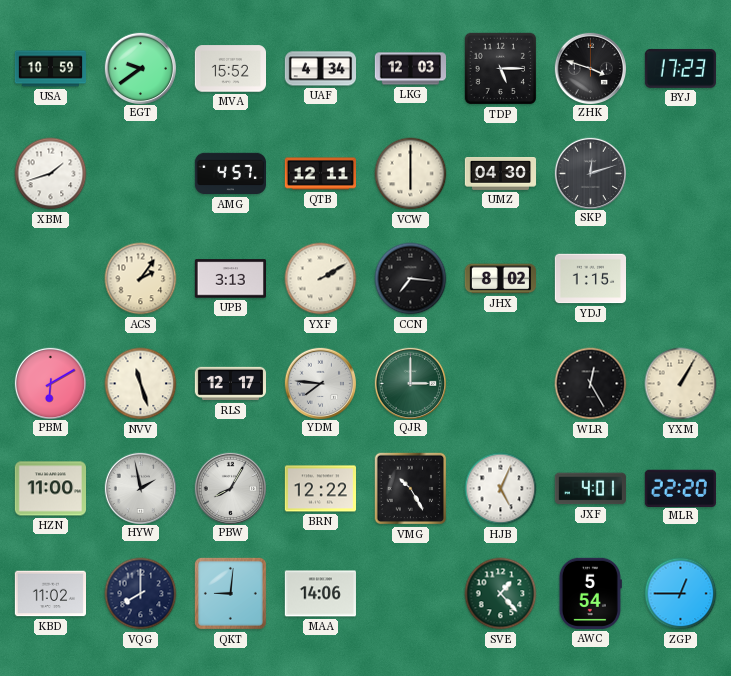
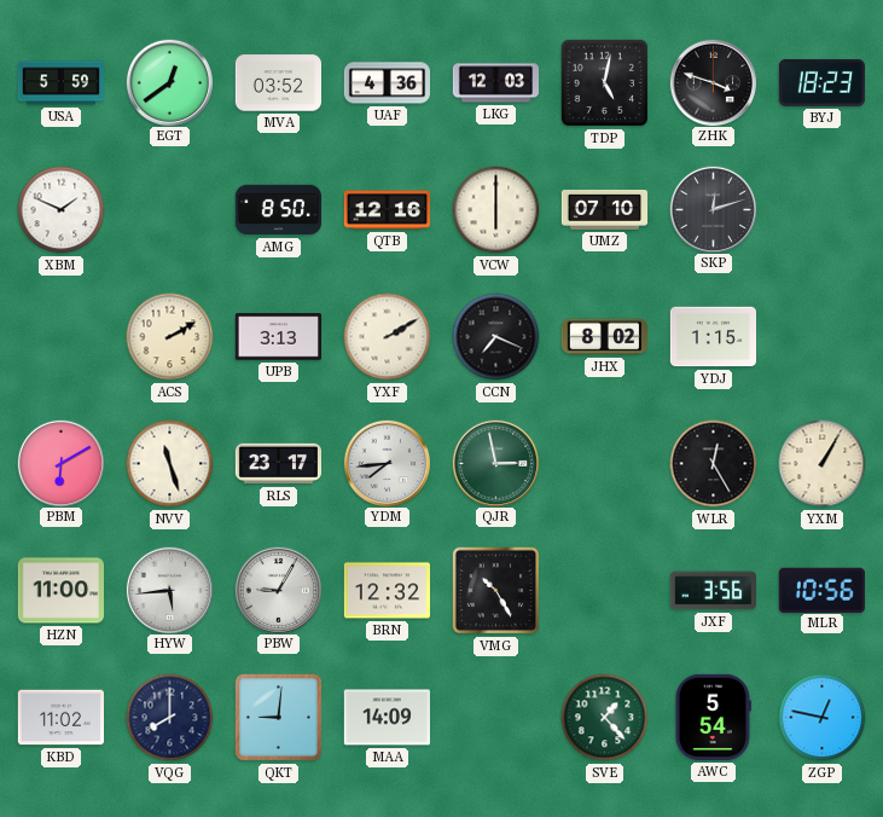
USA: 10:59 -> 5:59 (62, 83)
EGT: 9:39 -> 12:39 (169, 82)
MVA: 15:52 -> 03:52 (278, 83)
UAF: 4:34 -> 4:36 (387, 83)
TDP: 5:15 -> 5:02 (605, 83)
BYJ: 17:23 -> 18:23 (821, 82)
XBM: 1:42 -> 1:49 (62, 210)
AMG: 4:57 -> 8:50 (278, 210)
QTB: 12:11 -> 12:16 (387, 210)
UMZ: 04:30 -> 07:10 (605, 210)
ACS: 2:06 -> 2:10 (170, 337)
CCN: 7:16 -> 7:19 (496, 337)
RLS: 12:17 -> 23:17 (278, 464)
YDM: 7:46 -> 7:44 (387, 463)
QJR: 3:00 -> 2:58 (495, 463)
HYW: 1:58 -> 5:44 (169, 590)
PBW: 8:05 -> 9:05 (278, 590)
BRN: 12:22 -> 12:32 (387, 591)
HJB: 5:04 -> none (501, 489)
JXF: 4:01 -> 3:56 (713, 591)
MLR: 22:20 -> 10:56 (821, 590)
MAA: 14:06 -> 14:09 (387, 718)
ZGP: 12:45 -> 12:47 (823, 718)
